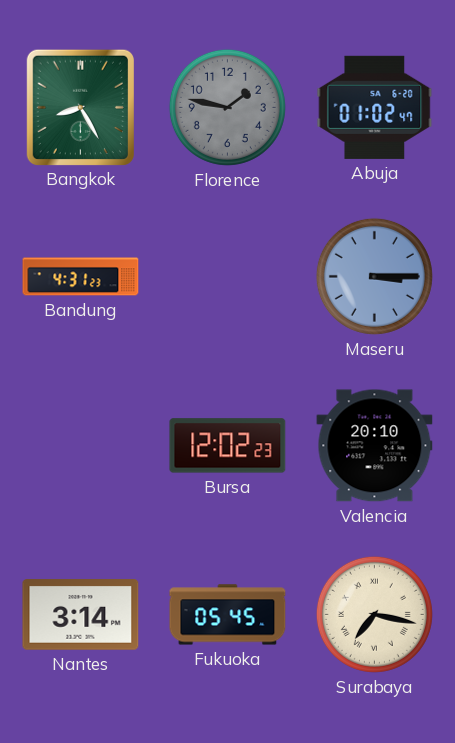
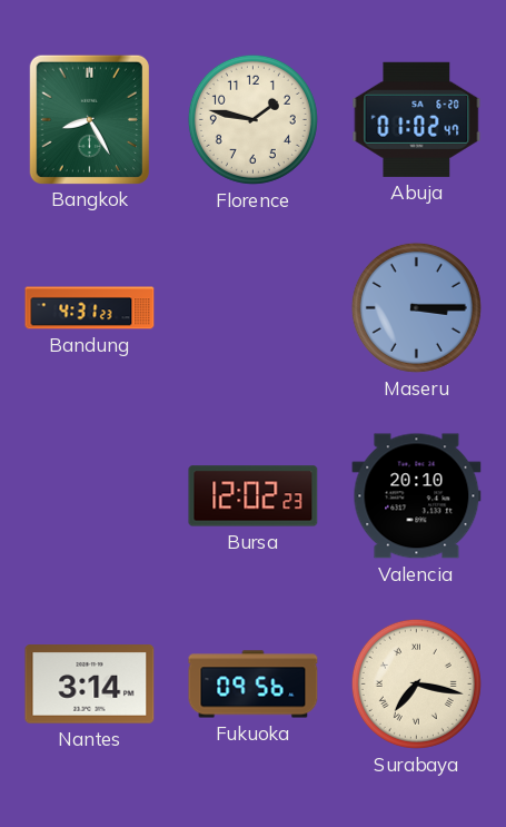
Florence dial: grey -> cream (252, 119)
Fukuoka: 05:45 -> 09:56 (254, 685)
